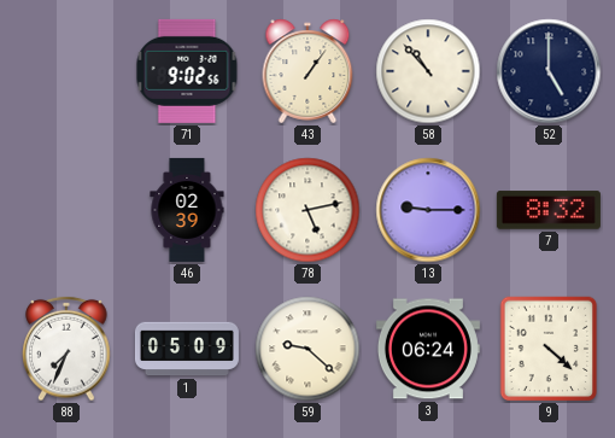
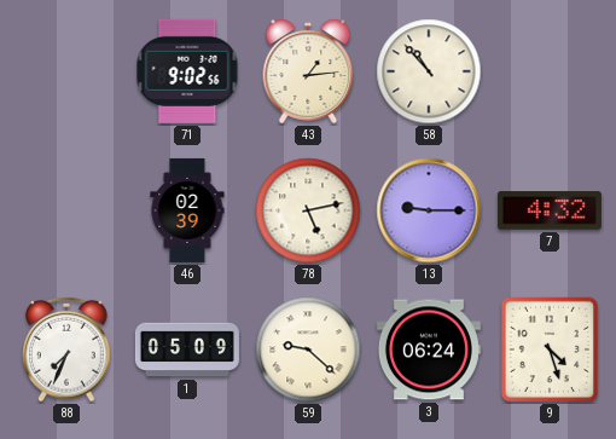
43: 1:06 -> 1:14 (308, 71)
52: 5:00 -> none (549, 71)
7: 8:32 -> 4:32 (550, 210)
9: 4:22 -> 4:27 (550, 350)
